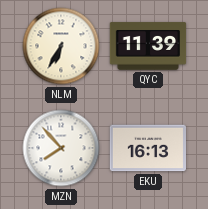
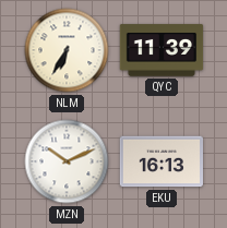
MZN: 7:53 -> 10:11 (67, 161)
